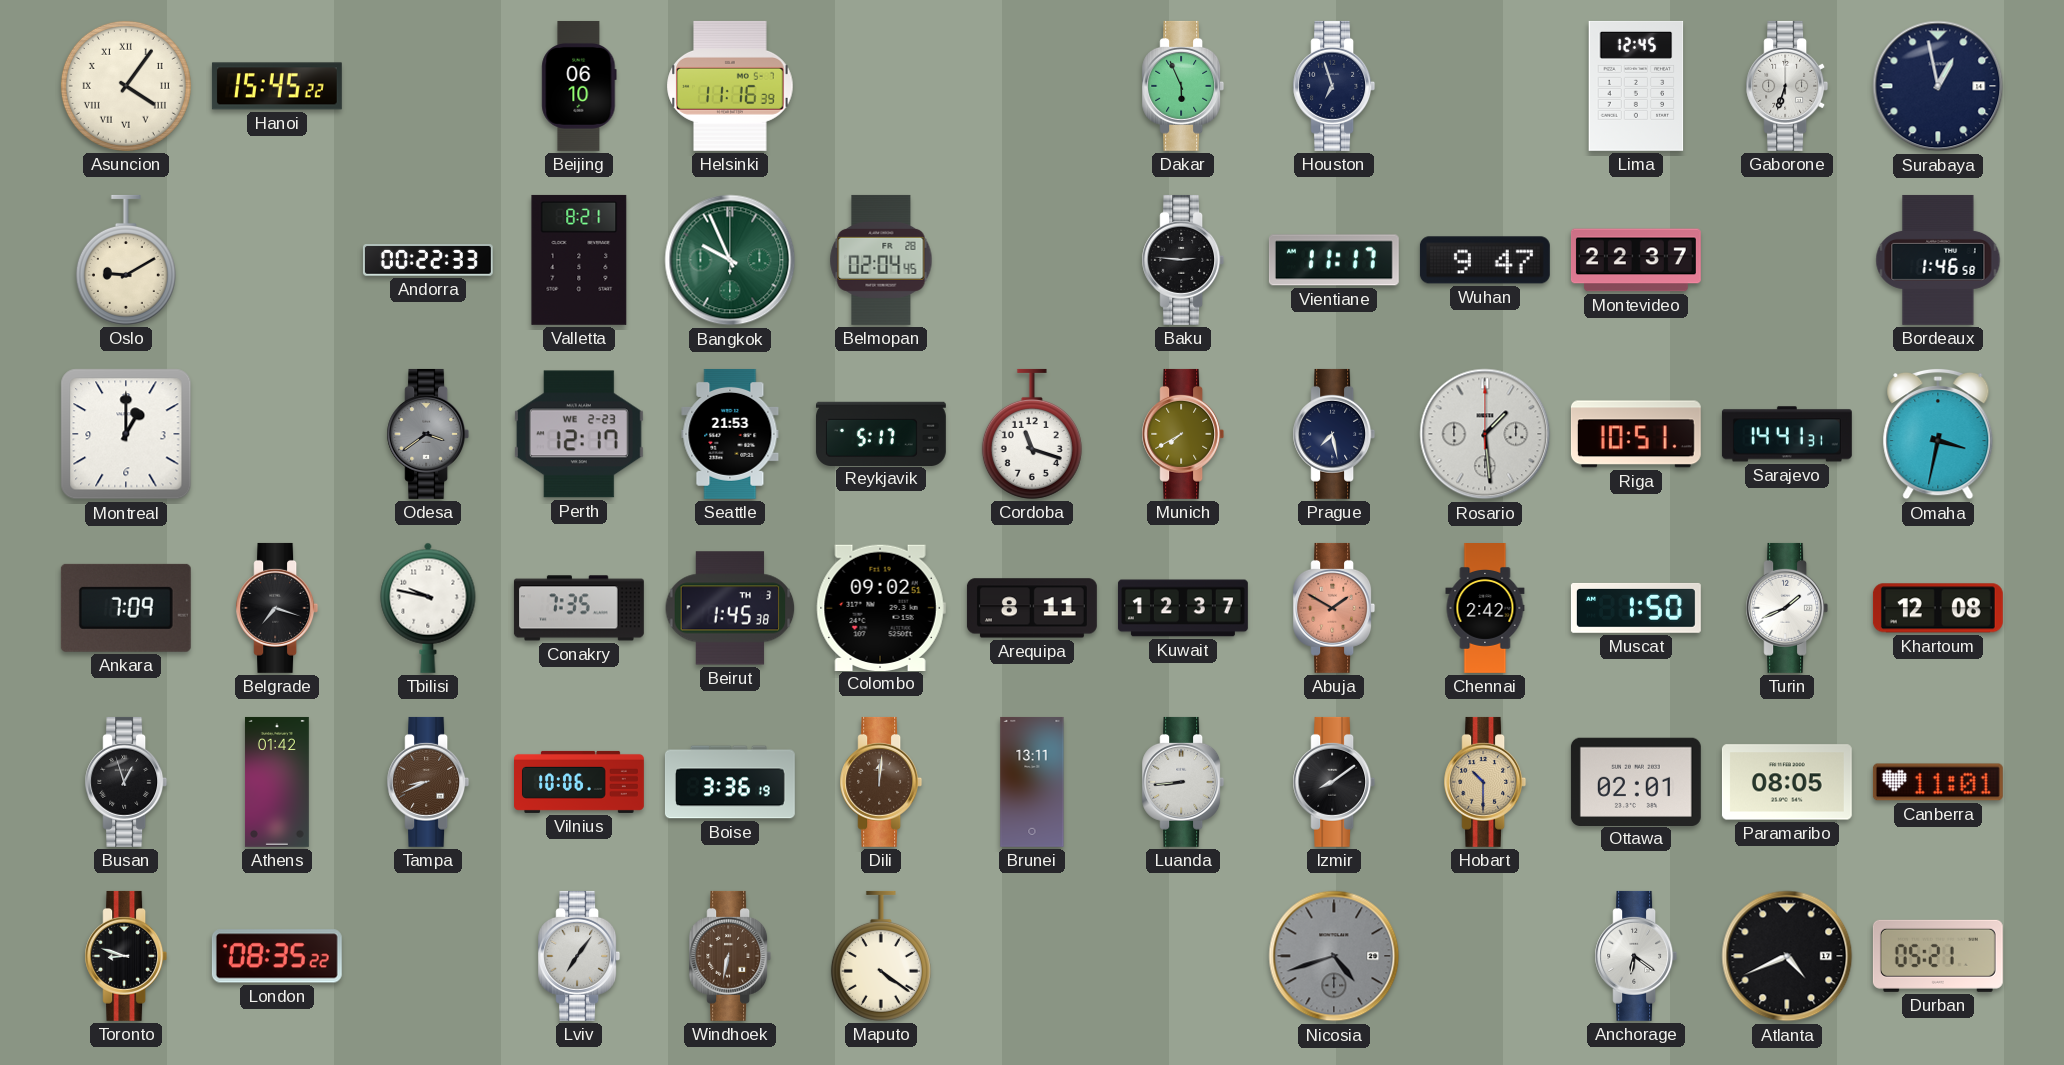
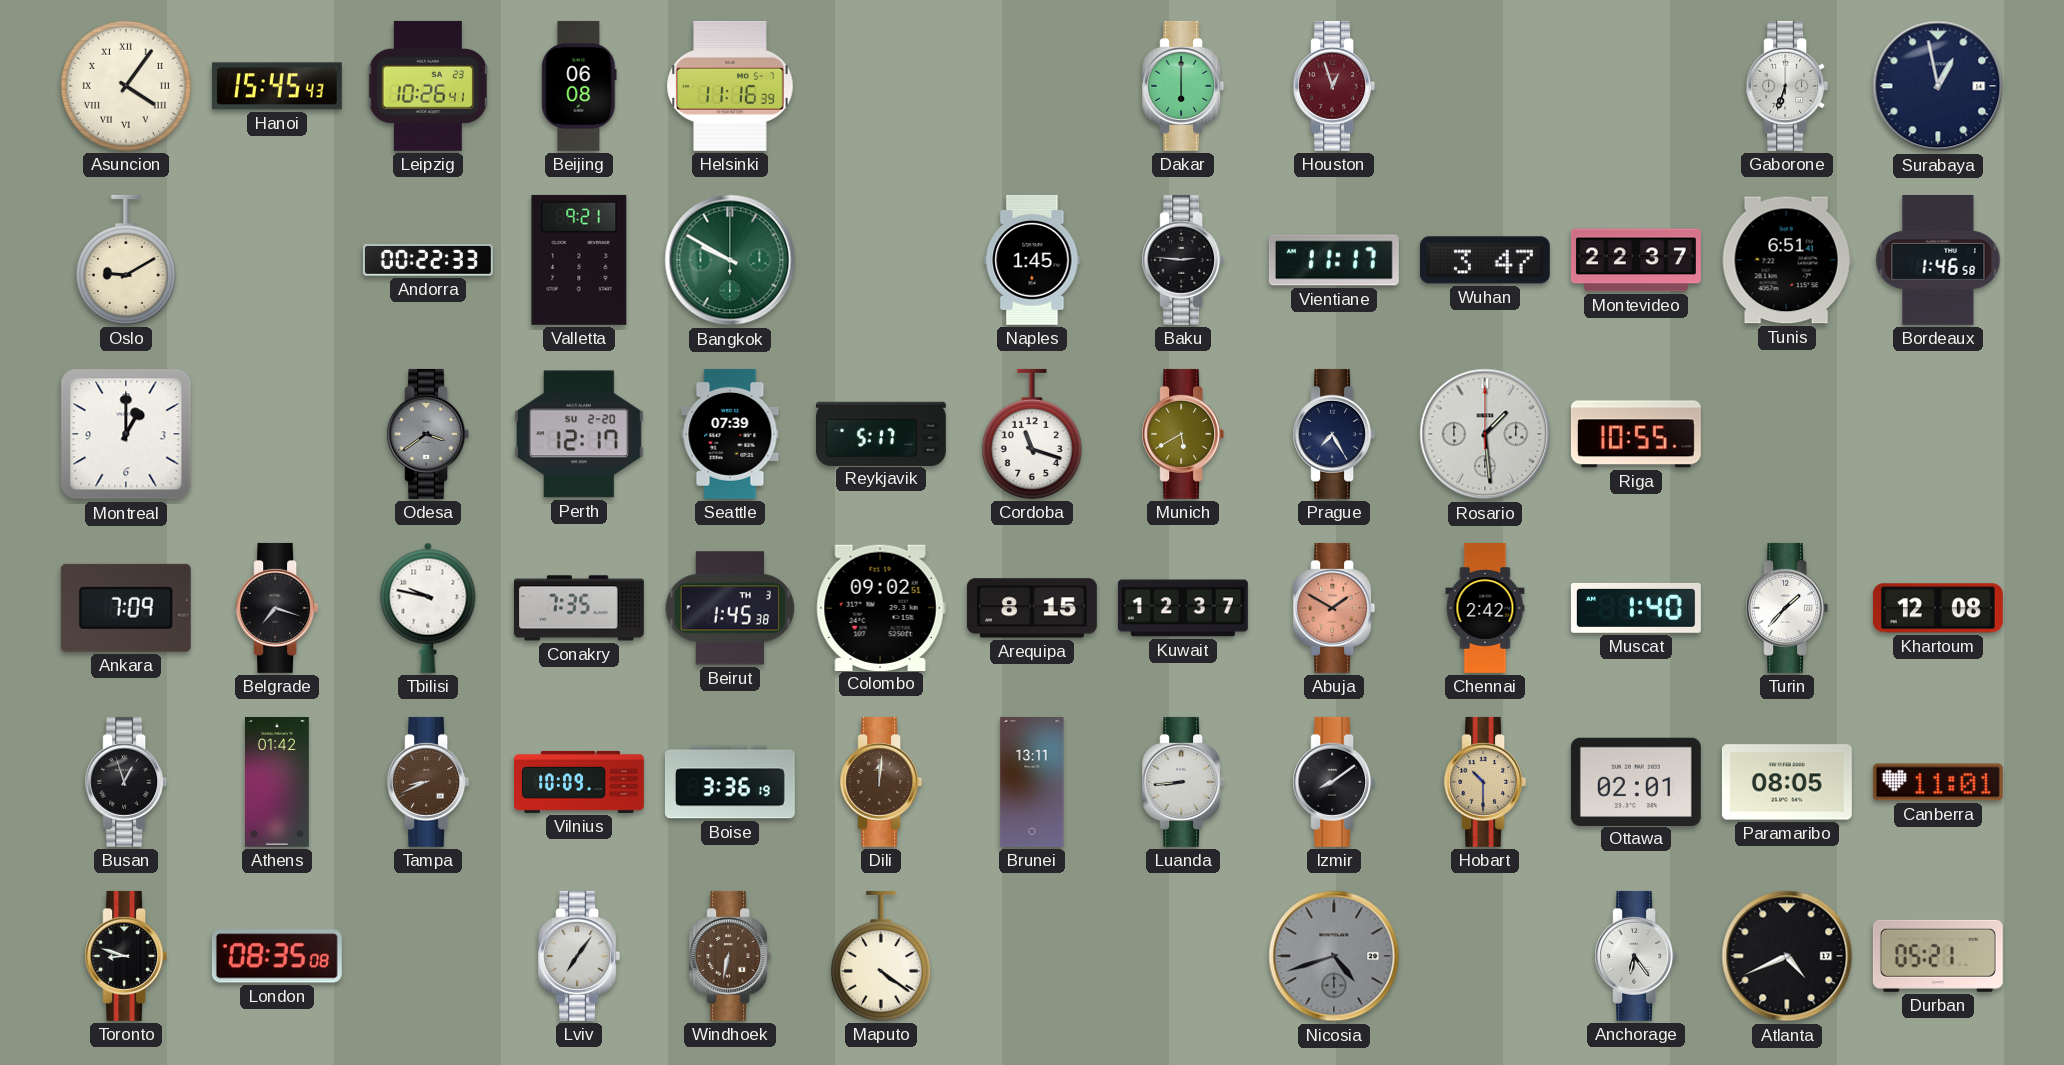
Hanoi: 15:45:22 -> 15:45:43 (277, 86)
Leipzig: none -> 10:26 (428, 86)
Beijing: 06:10 -> 06:08 (579, 86)
Dakar: 5:56 -> 6:00 (1183, 86)
Houston: 6:57 -> 12:57 (1334, 86)
Houston dial: navy -> burgundy (1334, 86)
Lima: 12:45 -> none (1636, 86)
Valletta: 8:21 -> 9:21 (579, 260)
Bangkok: 9:56 -> 9:50 (730, 260)
Belmopan: 02:04 -> none (881, 260)
Naples: none -> 1:45 (1032, 260)
Wuhan: 9:47 -> 3:47 (1485, 260)
Tunis: none -> 6:51 (1787, 260)
Perth date: WE 2-23 -> SU 2-20 (579, 434)
Seattle: 21:53 -> 07:39 (730, 434)
Munich: 7:40 -> 5:40 (1183, 434)
Prague: 7:28 -> 7:25 (1334, 434)
Riga: 10:51 -> 10:55 (1636, 434)
Sarajevo: 14:41 -> none (1787, 434)
Omaha: 3:32 -> none (1938, 434)
Arequipa: 8:11 -> 8:15 (1032, 608)
Muscat: 1:50 -> 1:40 (1636, 608)
Turin: 1:41 -> 1:37 (1787, 608)
Vilnius: 10:06 -> 10:09 (580, 782)
London: 08:35:22 -> 08:35:08 (277, 956)
Anchorage: 6:21 -> 6:24 (1636, 956)
